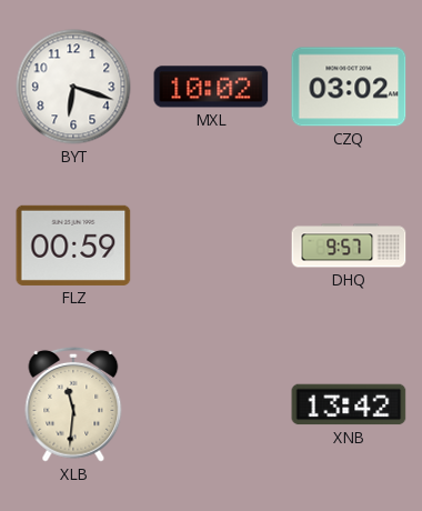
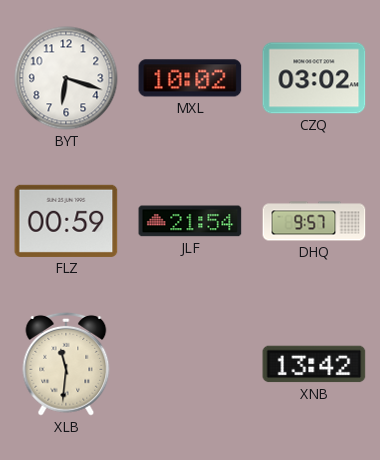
JLF: none -> 21:54 (190, 221)
